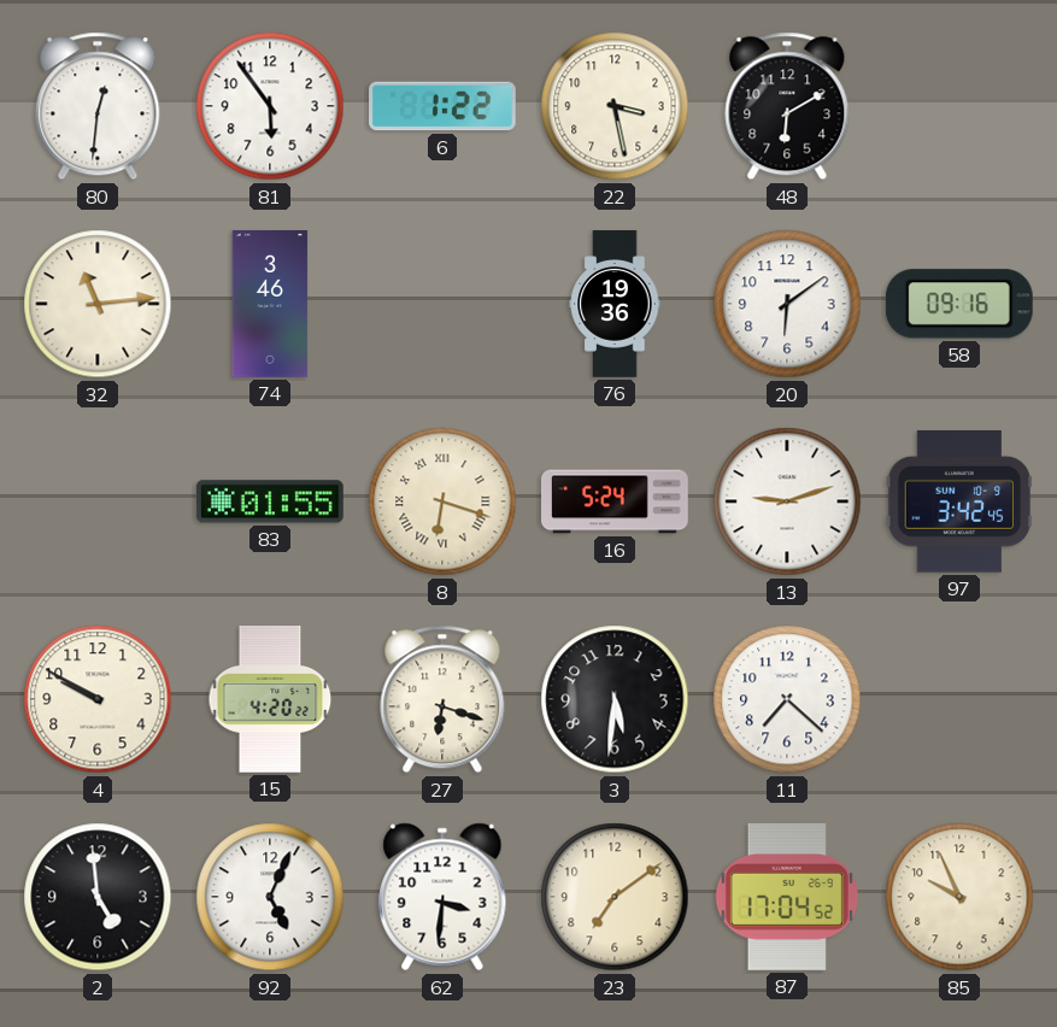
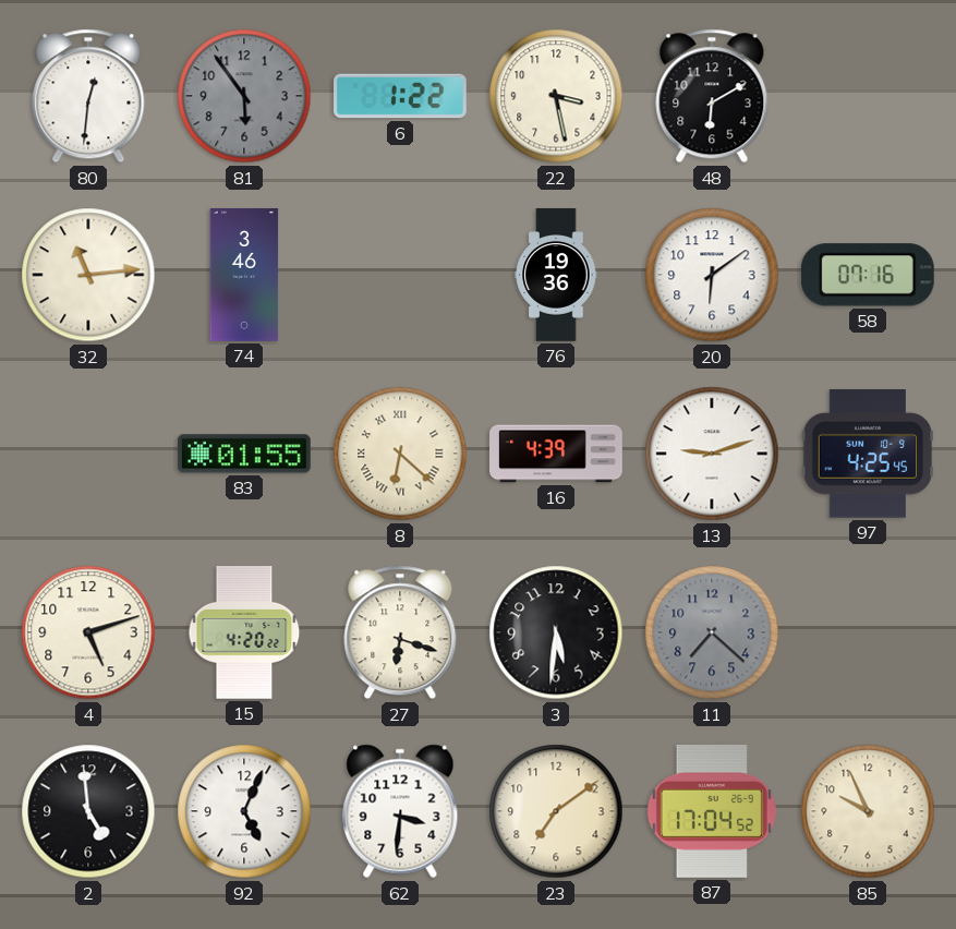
81 dial: white -> grey (244, 96)
58: 09:16 -> 07:16 (868, 275)
8: 6:18 -> 6:22 (400, 454)
16: 5:24 -> 4:39 (557, 454)
97: 3:42 -> 4:25 (868, 455)
4: 9:50 -> 5:12 (88, 632)
11 dial: white -> grey (712, 632)
